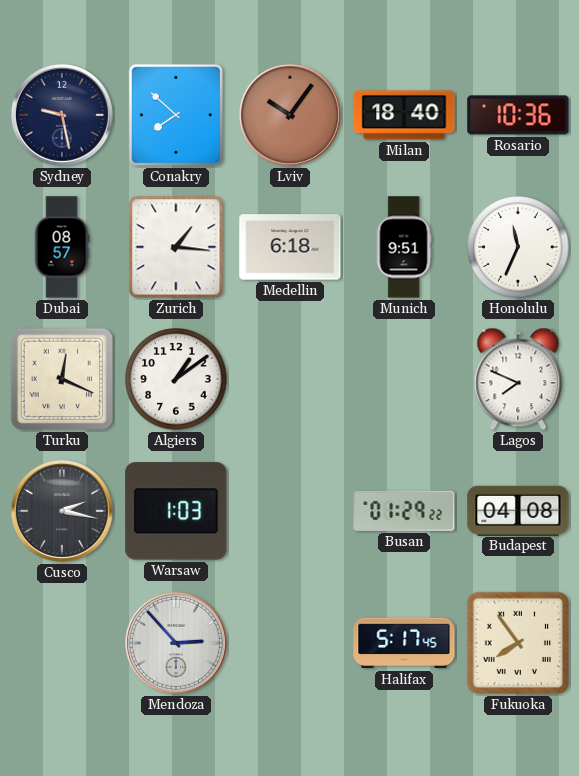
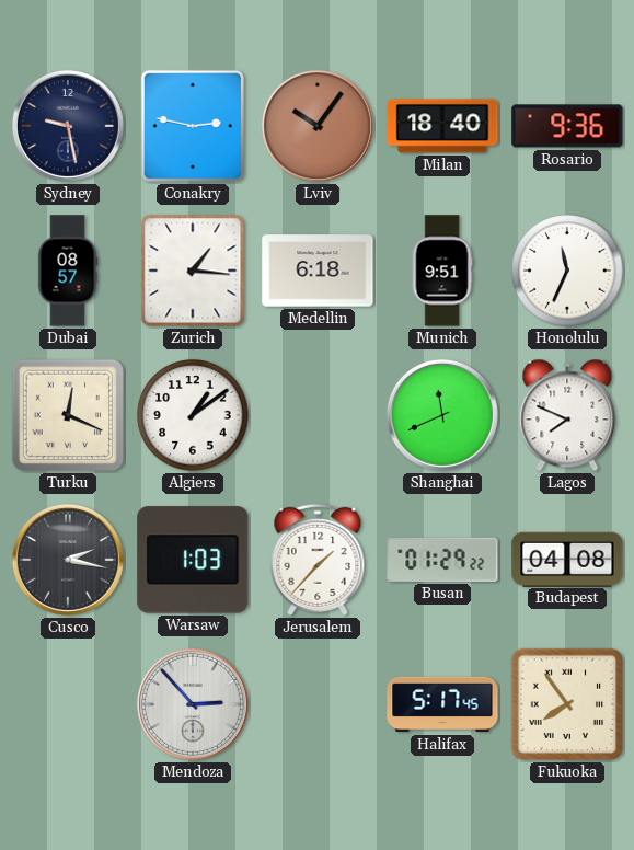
Conakry: 7:52 -> 2:47 (193, 126)
Rosario: 10:36 -> 9:36 (567, 126)
Shanghai: none -> 11:41 (442, 415)
Jerusalem: none -> 1:37 (318, 560)
